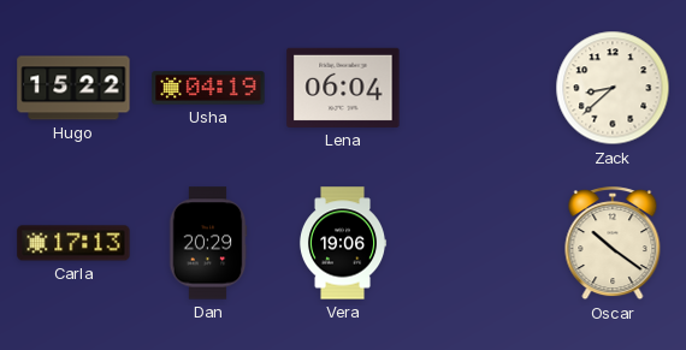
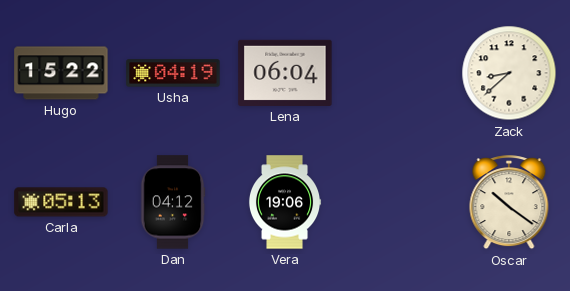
Carla: 17:13 -> 05:13 (61, 202)
Dan: 20:29 -> 04:12 (173, 202)
